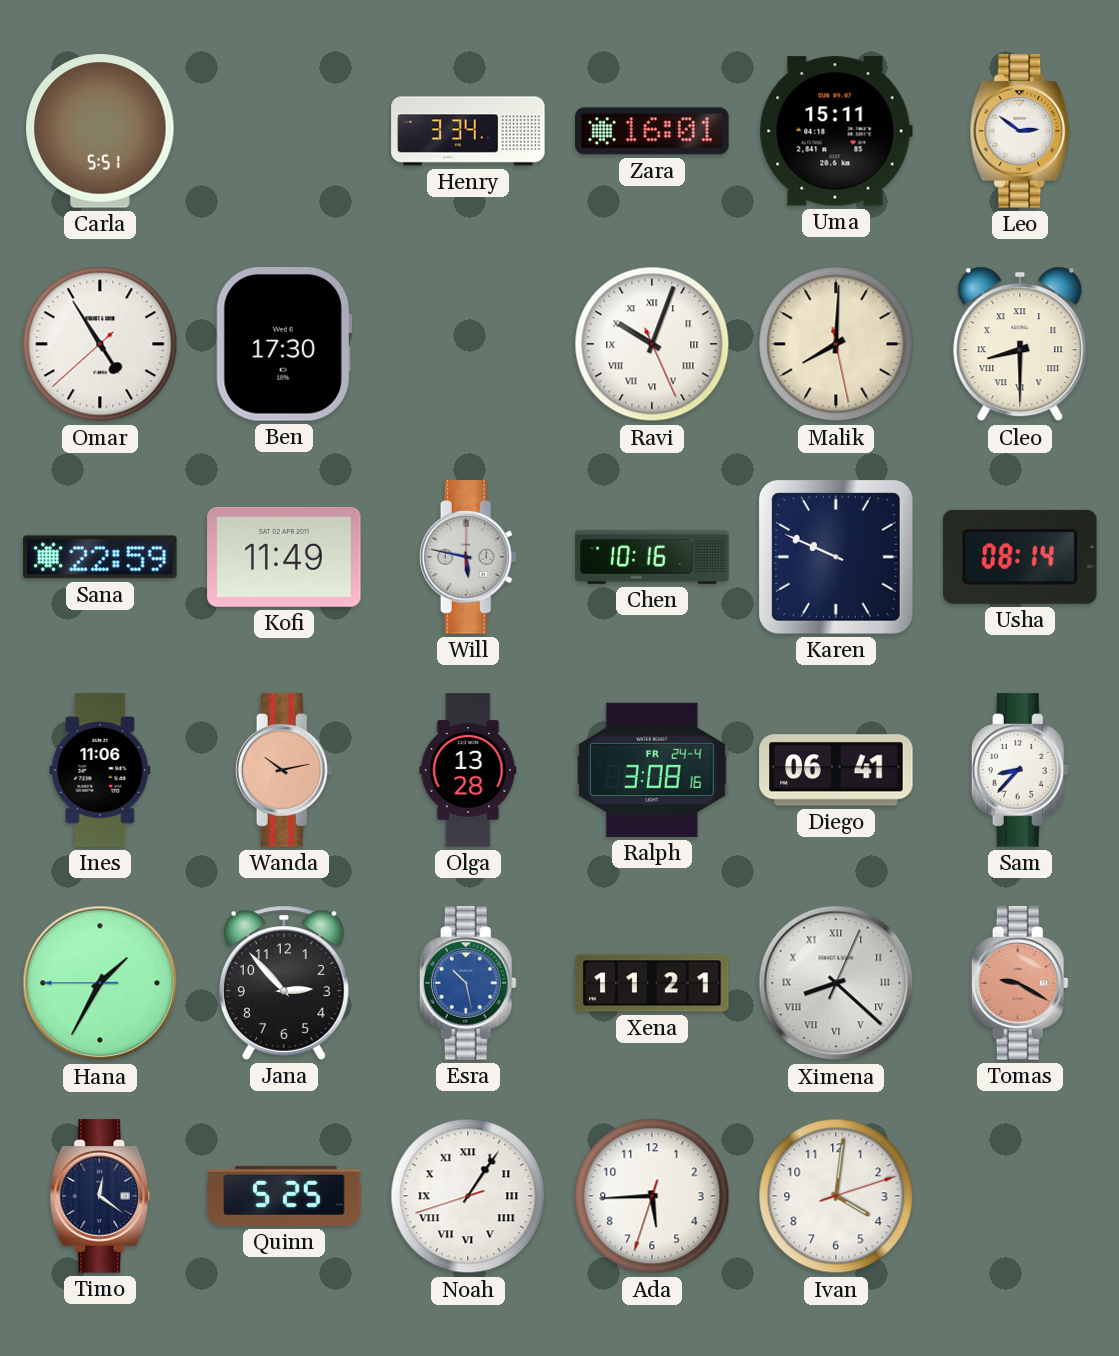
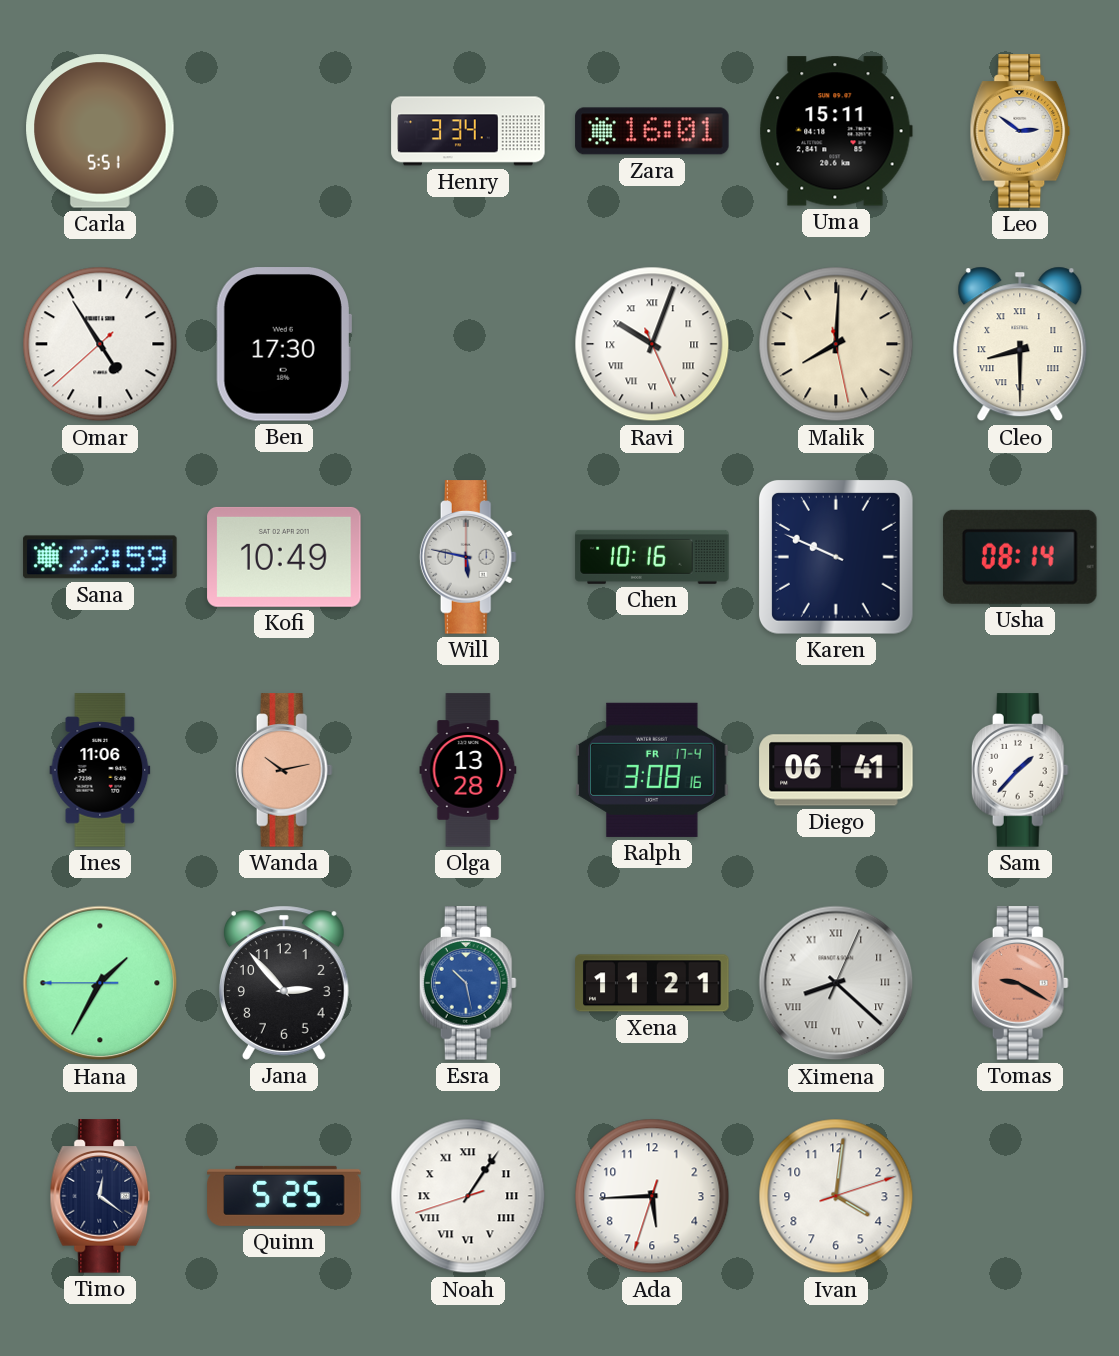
Kofi: 11:49 -> 10:49 (284, 557)
Ralph date: FR 24-4 -> FR 17-4 (652, 770)
Sam: 8:37 -> 1:37 (1020, 770)
